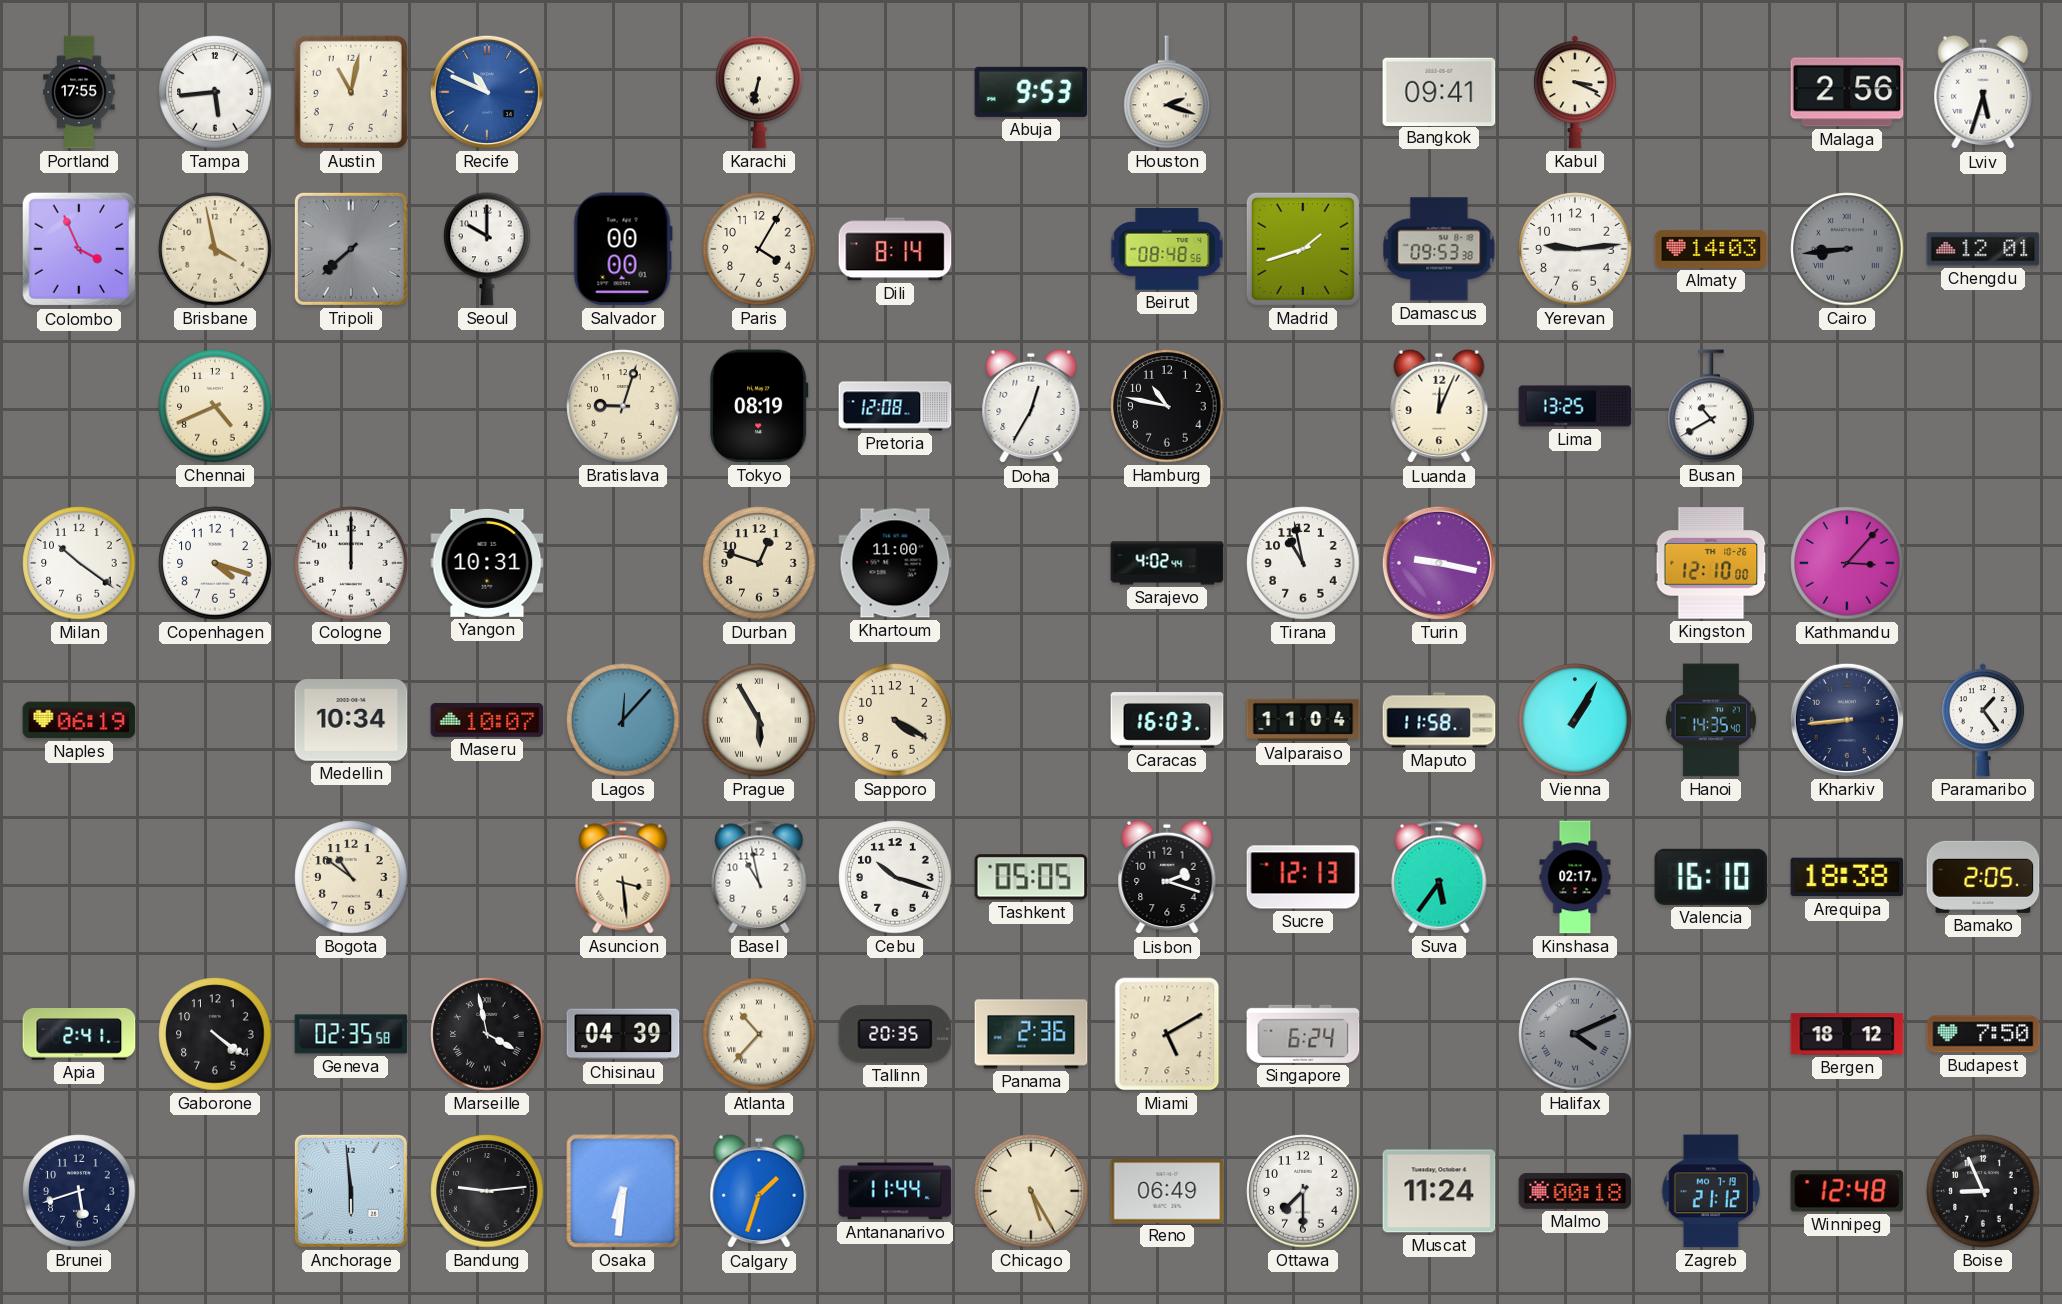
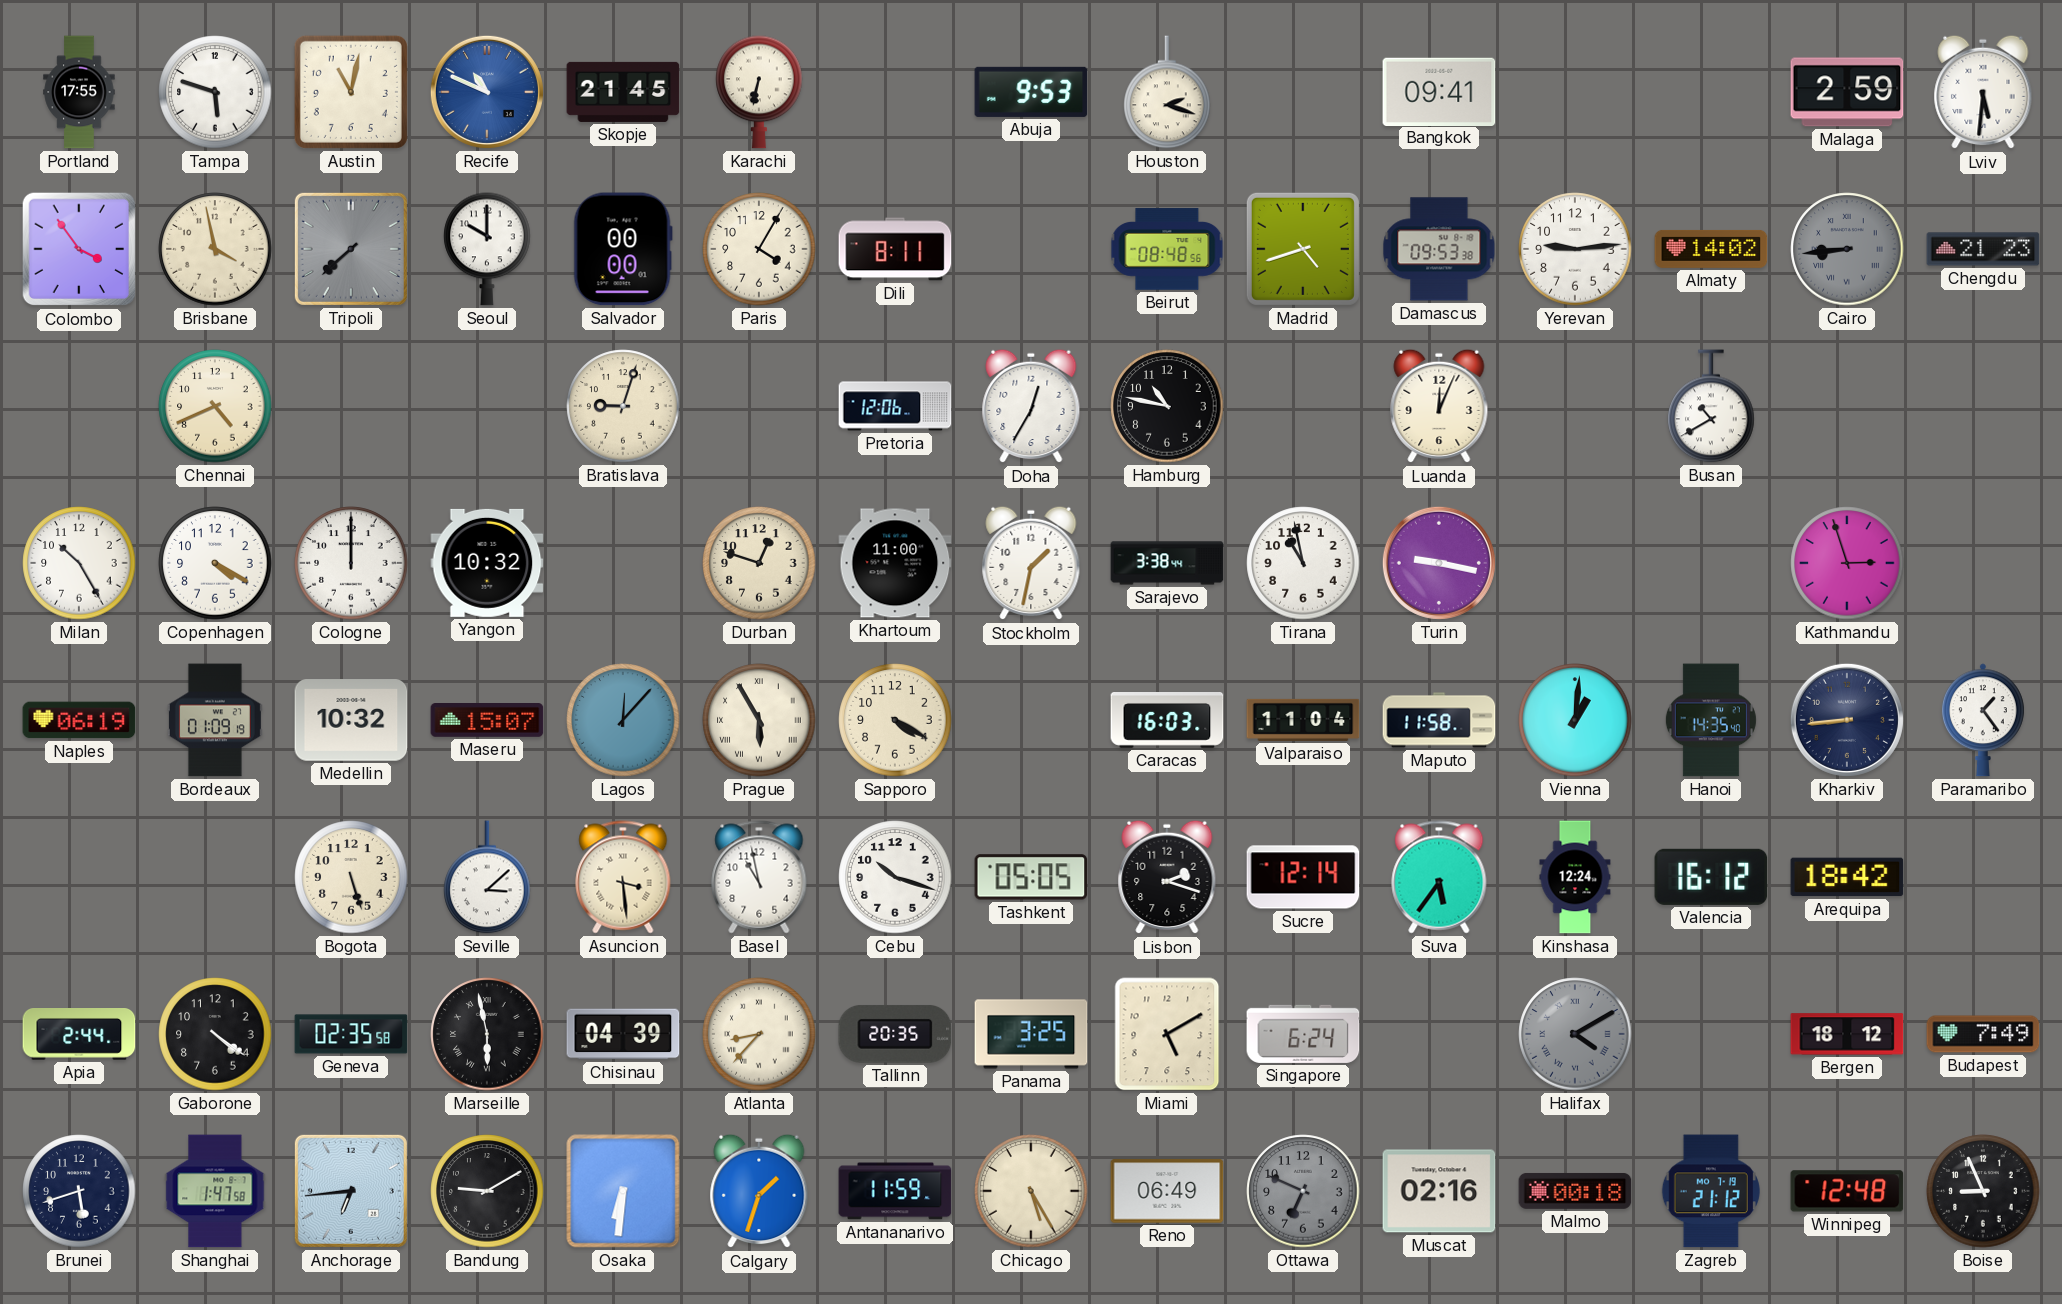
Tampa: 5:44 -> 5:48 (215, 92)
Skopje: none -> 21:45 (623, 92)
Kabul: 3:19 -> none (1575, 92)
Malaga: 2:56 -> 2:59 (1847, 92)
Lviv: 5:33 -> 5:31 (1983, 92)
Colombo: 3:56 -> 3:54 (79, 249)
Dili: 8:14 -> 8:11 (895, 249)
Madrid: 1:42 -> 4:42 (1303, 249)
Almaty: 14:03 -> 14:02 (1711, 249)
Chengdu: 12:01 -> 21:23 (1983, 249)
Tokyo: 08:19 -> none (760, 406)
Pretoria: 12:08 -> 12:06 (895, 406)
Lima: 13:25 -> none (1575, 406)
Milan: 10:21 -> 10:25 (79, 563)
Copenhagen: 4:18 -> 4:20 (215, 563)
Yangon: 10:31 -> 10:32 (487, 563)
Stockholm: none -> 1:32 (1031, 563)
Sarajevo: 4:02 -> 3:38 (1167, 563)
Kingston: 12:10 -> none (1711, 563)
Kathmandu: 3:07 -> 2:57 (1847, 563)
Bordeaux: none -> 01:09 (215, 720)
Medellin: 10:34 -> 10:32 (351, 720)
Maseru: 10:07 -> 15:07 (487, 721)
Vienna: 1:05 -> 1:01 (1575, 720)
Bogota: 10:51 -> 5:27 (351, 877)
Seville: none -> 3:08 (487, 877)
Sucre: 12:13 -> 12:14 (1303, 877)
Kinshasa: 02:17 -> 12:24 (1575, 877)
Valencia: 16:10 -> 16:12 (1711, 877)
Arequipa: 18:38 -> 18:42 (1847, 877)
Bamako: 2:05 -> none (1983, 877)
Apia: 2:41 -> 2:44 (79, 1034)
Marseille: 3:58 -> 5:58 (487, 1034)
Atlanta: 10:37 -> 8:37 (759, 1034)
Panama: 2:36 -> 3:25 (1031, 1034)
Halifax: 4:11 -> 4:10 (1575, 1034)
Budapest: 7:50 -> 7:49 (1983, 1034)
Shanghai: none -> 1:47 (215, 1191)
Anchorage: 5:59 -> 6:44 (351, 1191)
Bandung: 9:14 -> 9:10 (487, 1191)
Antananarivo: 11:44 -> 11:59 (895, 1191)
Ottawa: 7:30 -> 6:49 (1303, 1191)
Ottawa dial: white -> grey (1303, 1191)
Muscat: 11:24 -> 02:16 (1439, 1191)
